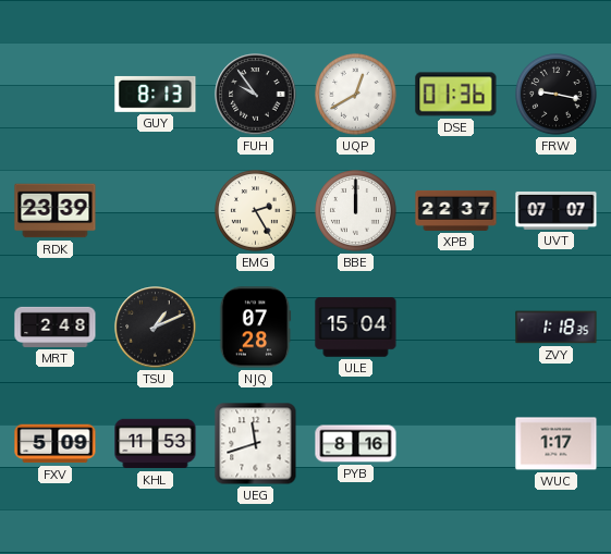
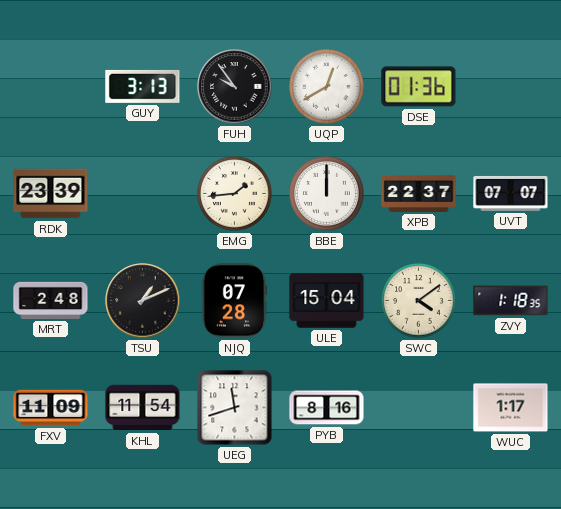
GUY: 8:13 -> 3:13 (143, 86)
FRW: 9:17 -> none (557, 95)
EMG: 2:25 -> 1:44 (235, 194)
SWC: none -> 4:09 (419, 301)
FXV: 5:09 -> 11:09 (51, 408)
KHL: 11:53 -> 11:54 (143, 408)
